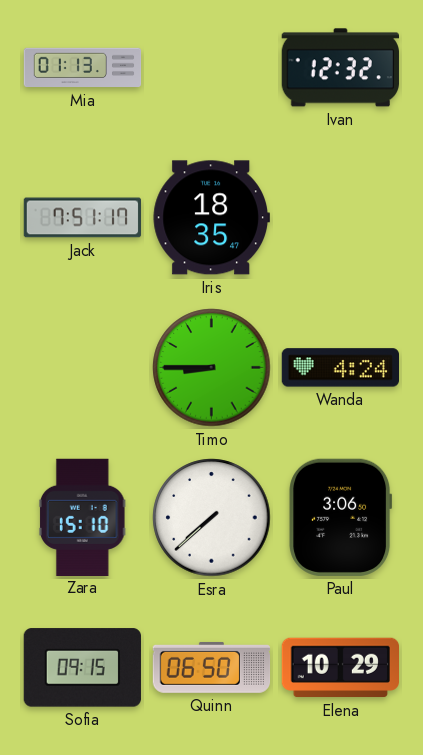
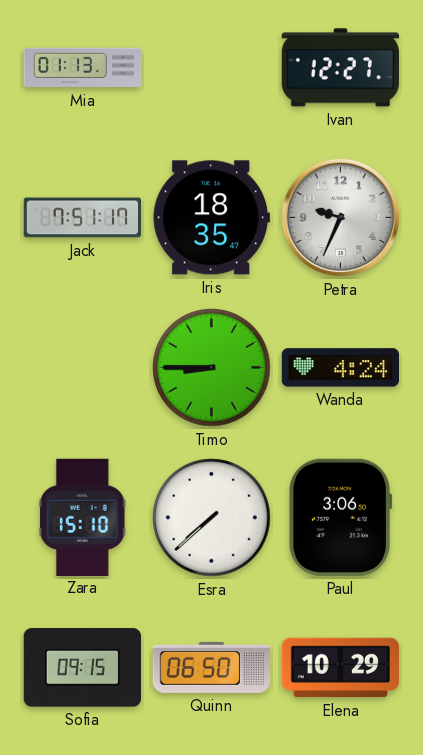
Ivan: 12:32 -> 12:27 (340, 68)
Petra: none -> 9:34 (340, 217)
